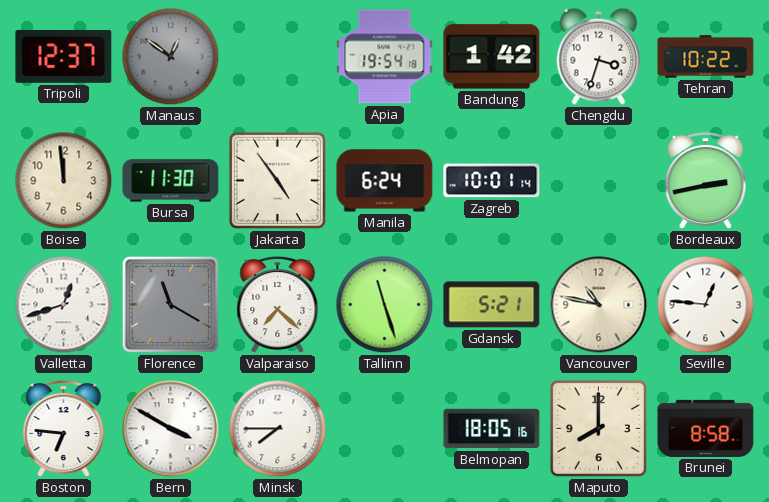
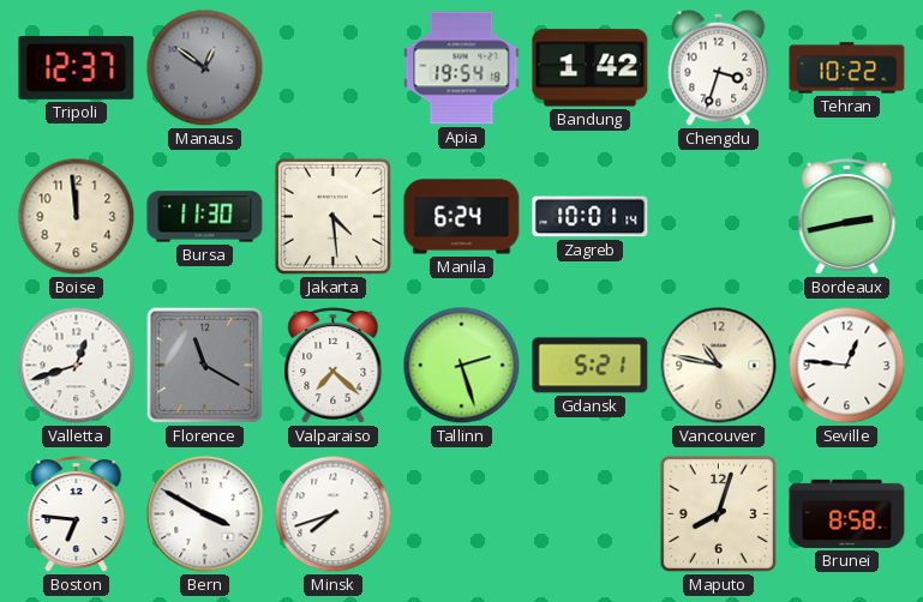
Jakarta: 4:54 -> 4:29 (332, 216)
Tallinn: 11:27 -> 2:27 (462, 366)
Minsk: 7:45 -> 7:42 (334, 514)
Belmopan: 18:05 -> none (492, 429)
Maputo: 8:00 -> 8:03 (718, 513)
